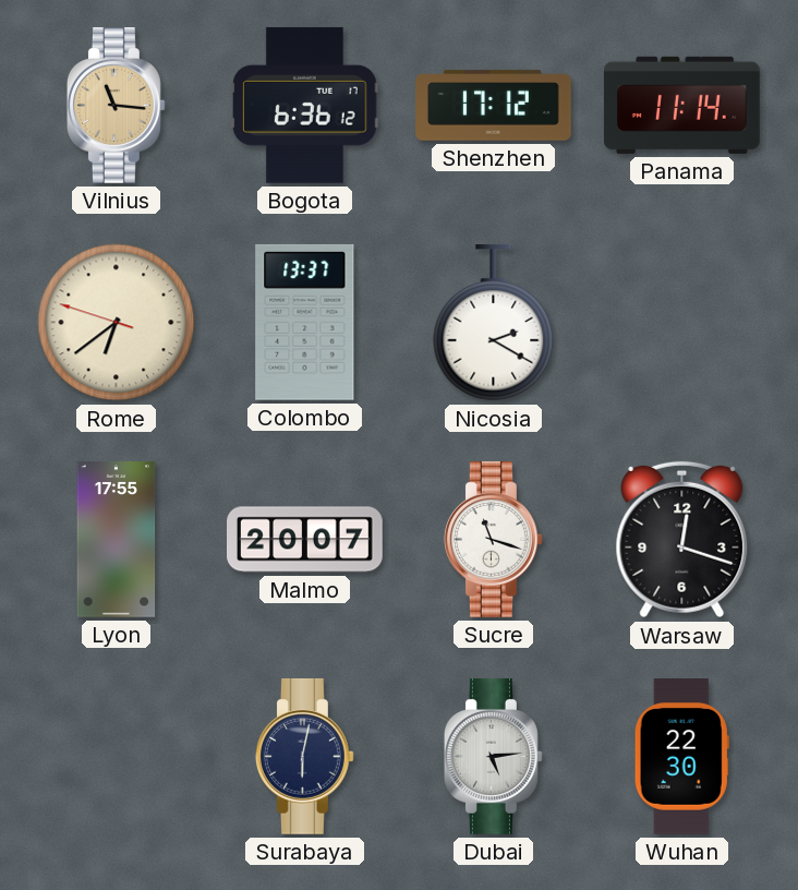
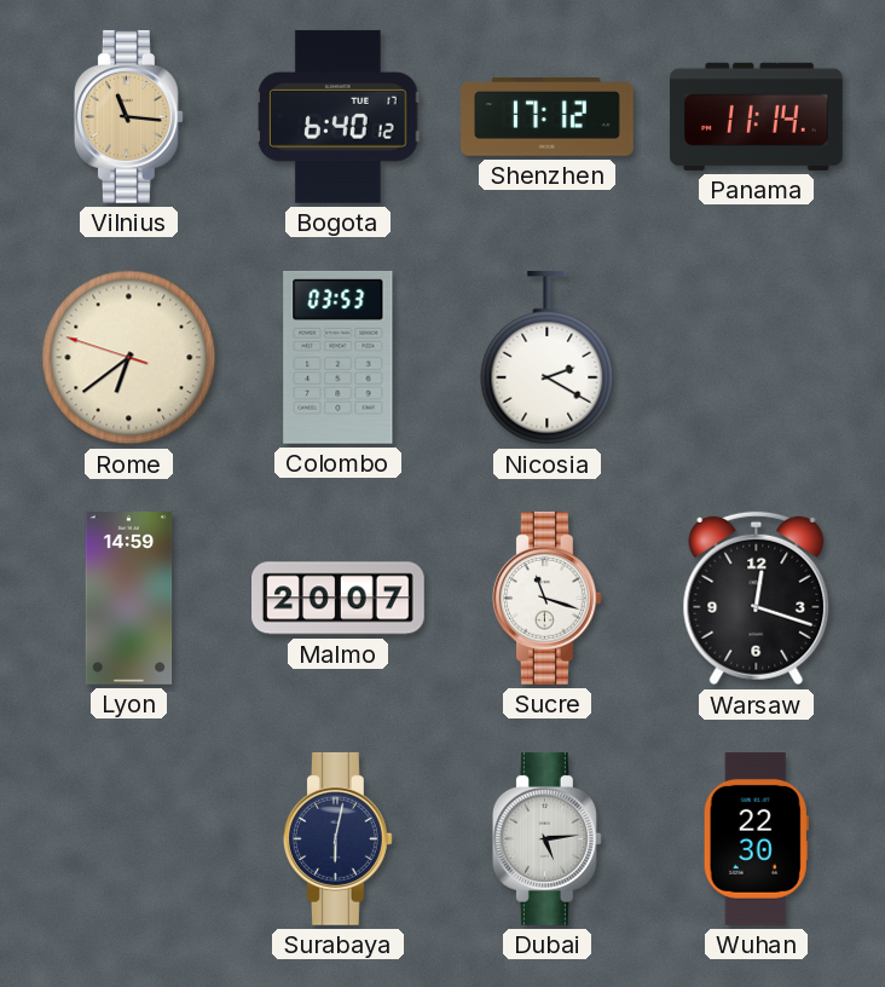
Bogota: 6:36 -> 6:40 (339, 116)
Colombo: 13:37 -> 03:53 (339, 357)
Lyon: 17:55 -> 14:59 (129, 599)
